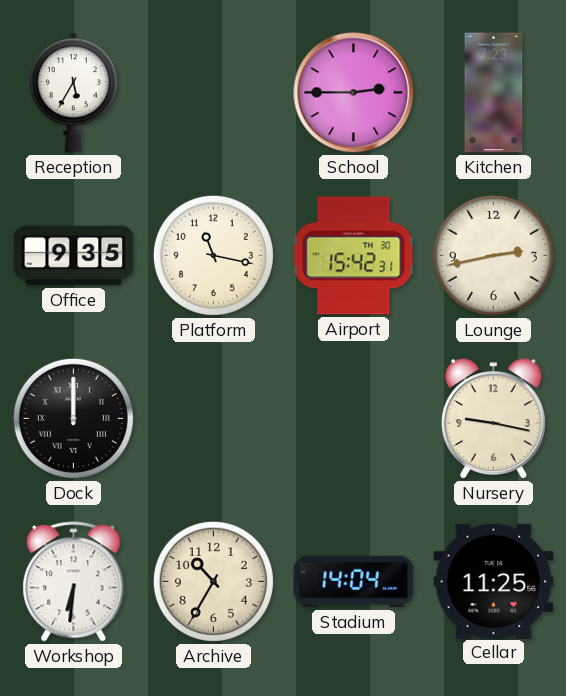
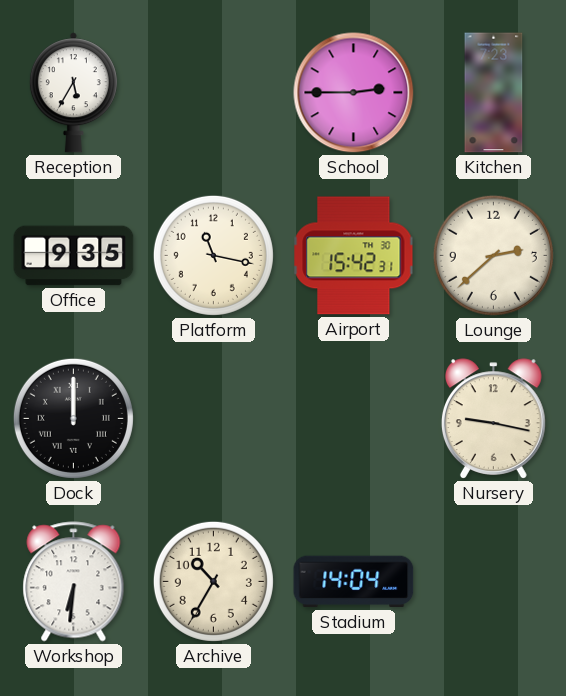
Lounge: 2:43 -> 2:38 (493, 255)
Cellar: 11:25 -> none (494, 581)
